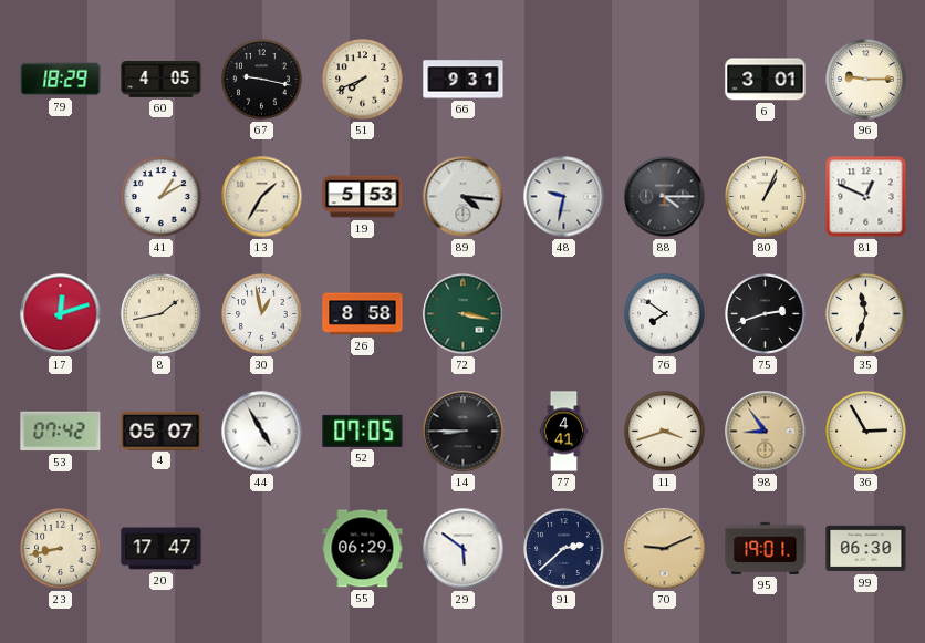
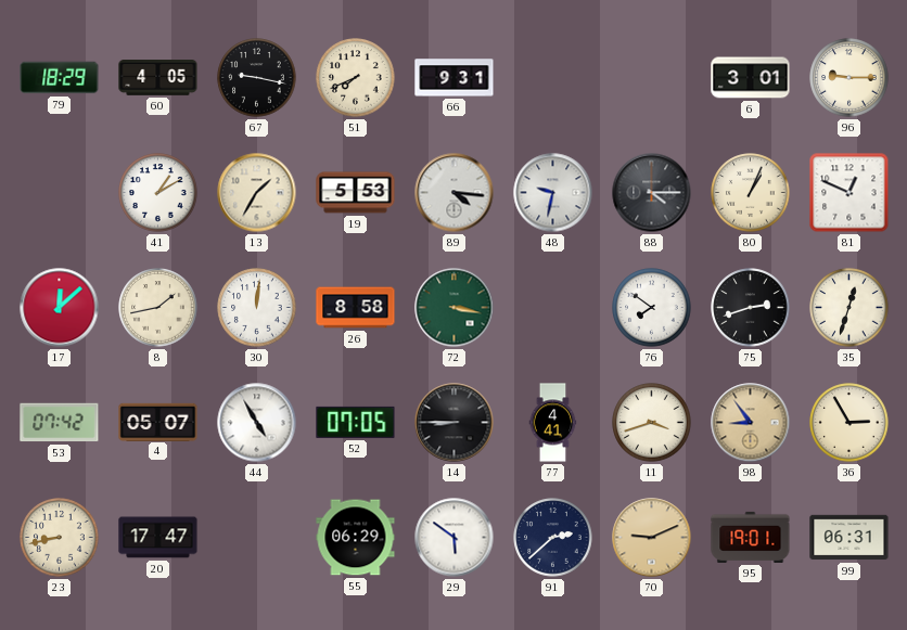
17: 12:12 -> 12:08 (60, 308)
30: 12:58 -> 12:01 (257, 308)
35: 11:33 -> 12:33 (849, 308)
99: 06:30 -> 06:31 (849, 538)
